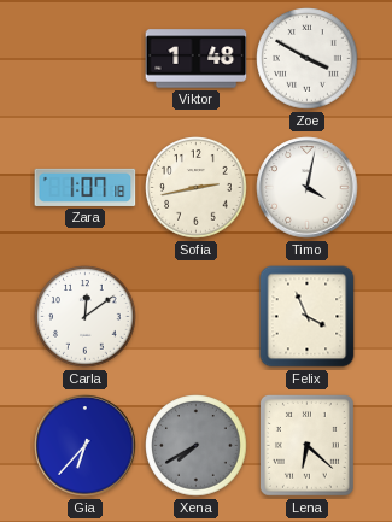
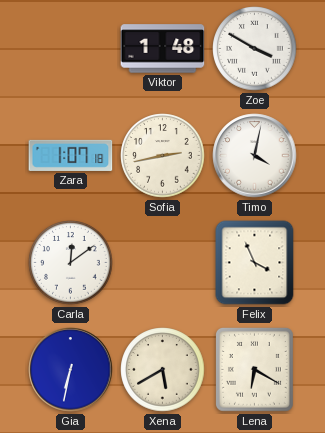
Gia: 6:37 -> 6:32 (71, 370)
Xena: 7:40 -> 5:40 (163, 370)
Xena dial: grey -> cream (163, 370)
Lena: 6:22 -> 6:20 (254, 369)
